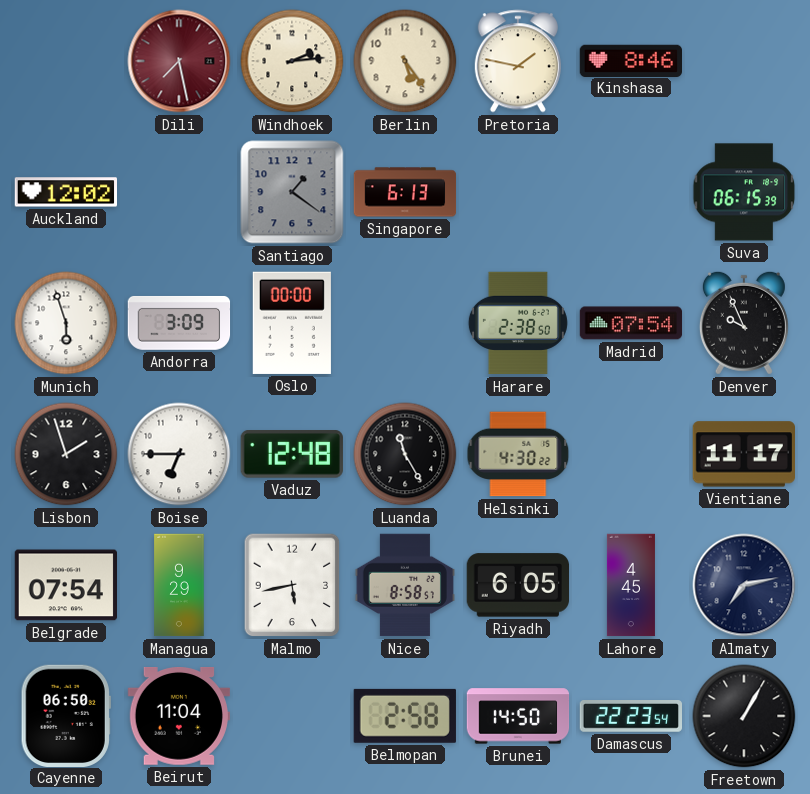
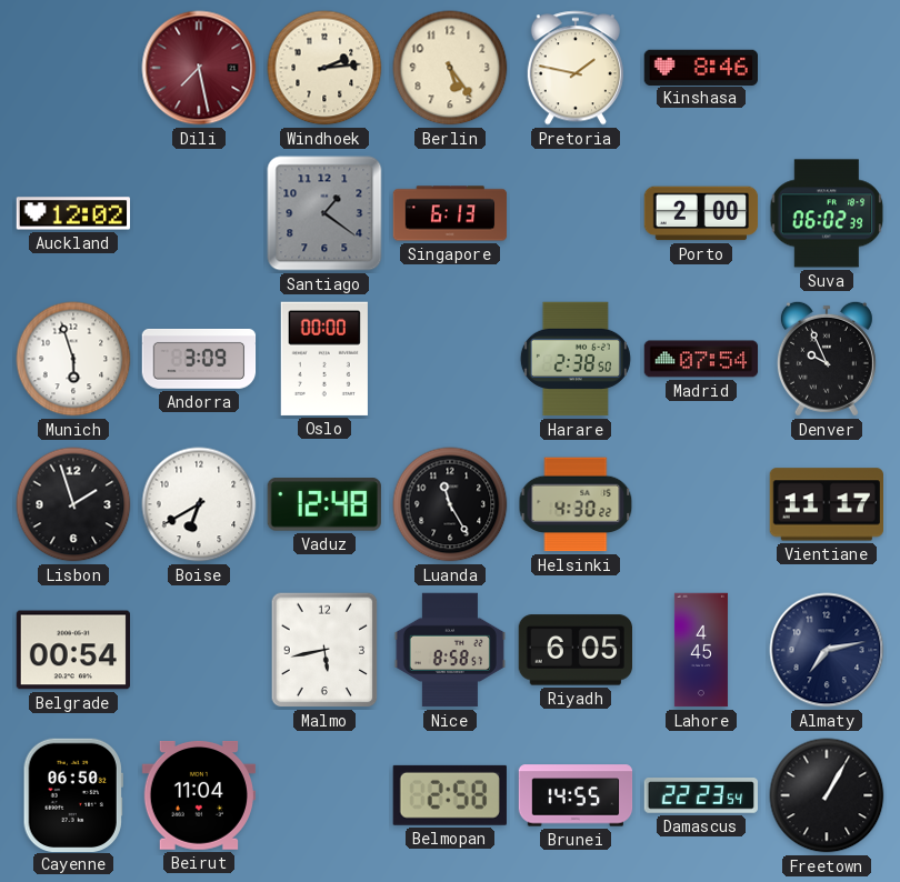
Porto: none -> 2:00 (701, 213)
Suva: 06:15 -> 06:02 (827, 213)
Boise: 6:45 -> 6:40 (199, 504)
Belgrade: 07:54 -> 00:54 (72, 650)
Managua: 9:29 -> none (179, 585)
Brunei: 14:50 -> 14:55 (576, 795)
